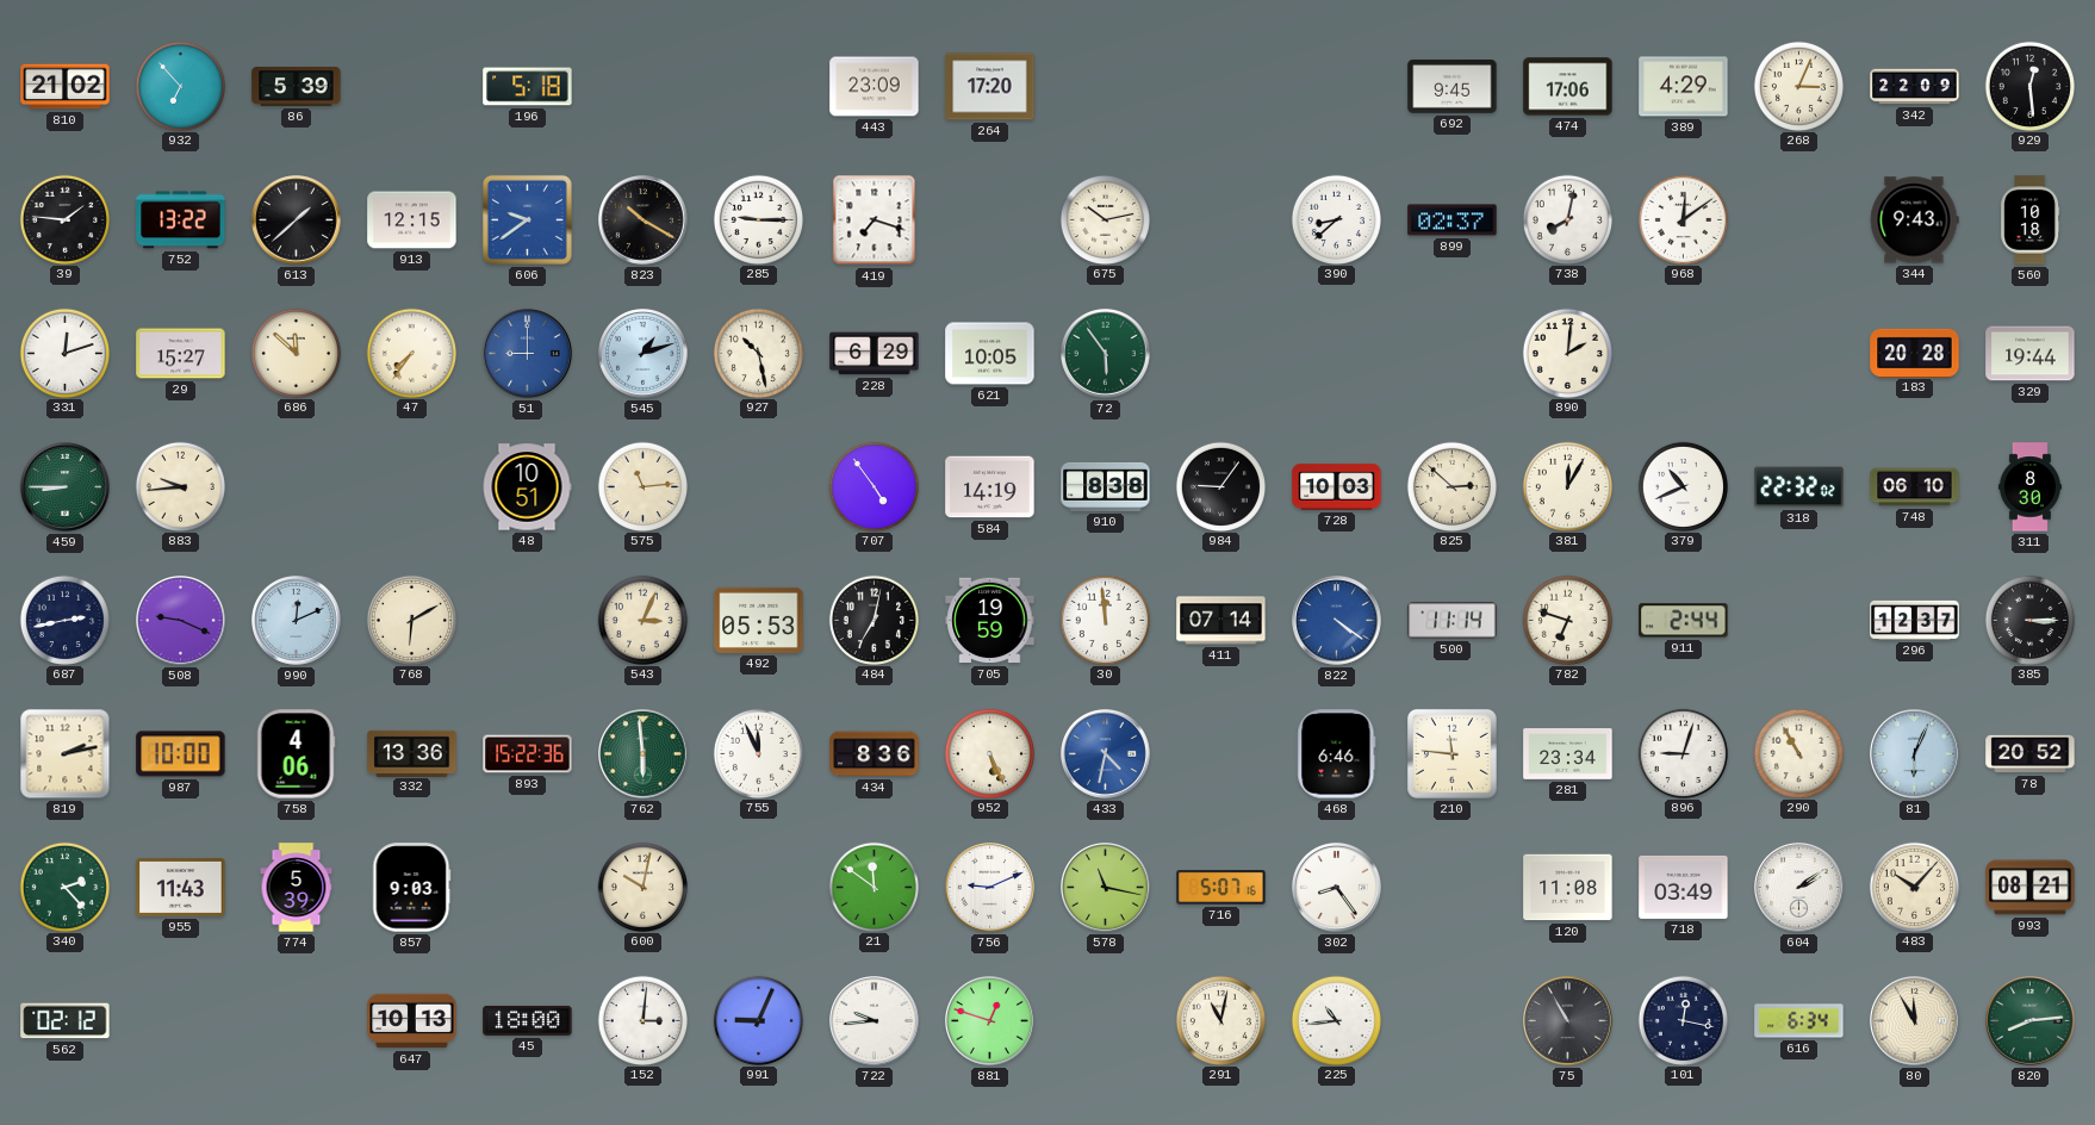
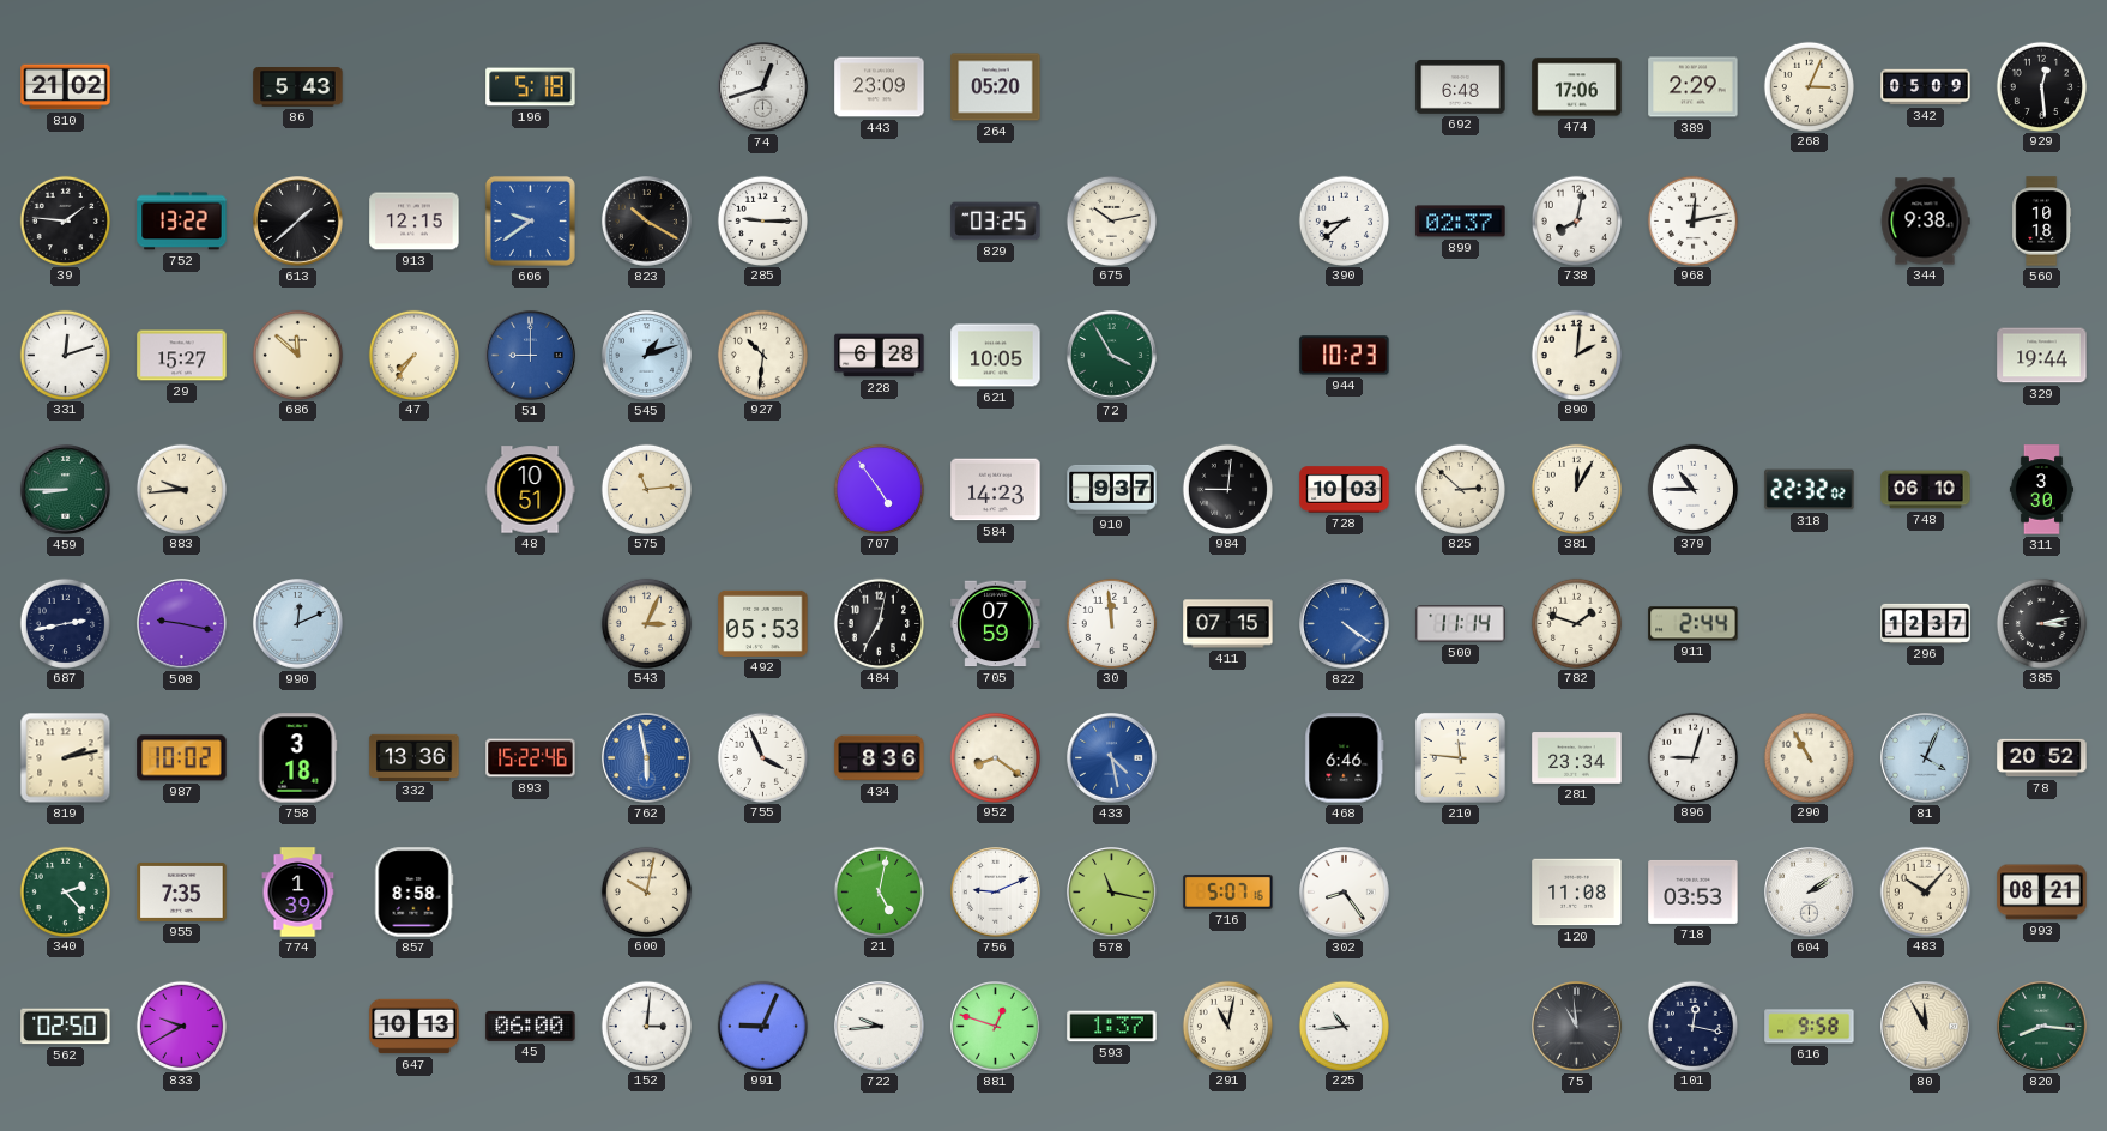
932: 6:53 -> none (180, 86)
86: 5:39 -> 5:43 (298, 87)
74: none -> 12:42 (763, 87)
264: 17:20 -> 05:20 (996, 87)
692: 9:45 -> 6:48 (1461, 86)
389: 4:29 -> 2:29 (1694, 87)
342: 22:09 -> 05:09 (1926, 87)
419: 7:18 -> none (875, 220)
829: none -> 03:25 (996, 222)
968: 12:09 -> 12:13 (1692, 220)
344: 9:43 -> 9:38 (1925, 222)
927: 10:28 -> 10:31 (762, 355)
228: 6:29 -> 6:28 (880, 356)
72: 5:54 -> 3:55 (1112, 356)
944: none -> 10:23 (1345, 356)
183: 20:28 -> none (1915, 353)
584: 14:19 -> 14:23 (996, 490)
910: 8:38 -> 9:37 (1112, 489)
984: 9:06 -> 9:01 (1227, 489)
379: 10:41 -> 10:45 (1692, 489)
311: 8:30 -> 3:30 (2041, 490)
508: 9:19 -> 9:17 (182, 624)
768: 6:10 -> none (411, 620)
705: 19:59 -> 07:59 (996, 624)
411: 07:14 -> 07:15 (1228, 624)
782: 6:48 -> 1:48 (1576, 623)
385: 3:15 -> 3:13 (2041, 623)
987: 10:00 -> 10:02 (182, 758)
758: 4:06 -> 3:18 (297, 758)
893: 15:22:36 -> 15:22:46 (531, 758)
762: 5:59 -> 5:58 (647, 758)
762 dial: green -> blue (647, 758)
755: 11:56 -> 3:56 (762, 757)
952: 5:26 -> 8:21 (995, 757)
433: 4:32 -> 4:28 (1112, 758)
81: 6:04 -> 4:04 (1926, 758)
955: 11:43 -> 7:35 (182, 891)
774: 5:39 -> 1:39 (298, 893)
857: 9:03 -> 8:58 (415, 893)
21: 11:51 -> 5:02 (879, 891)
718: 03:49 -> 03:53 (1694, 891)
562: 02:12 -> 02:50 (66, 1027)
833: none -> 9:40 (181, 1026)
45: 18:00 -> 06:00 (531, 1026)
593: none -> 1:37 (1112, 1027)
75: 10:55 -> 10:59 (1577, 1027)
616: 6:34 -> 9:58 (1810, 1027)
820: 8:14 -> 8:16 (2042, 1027)
